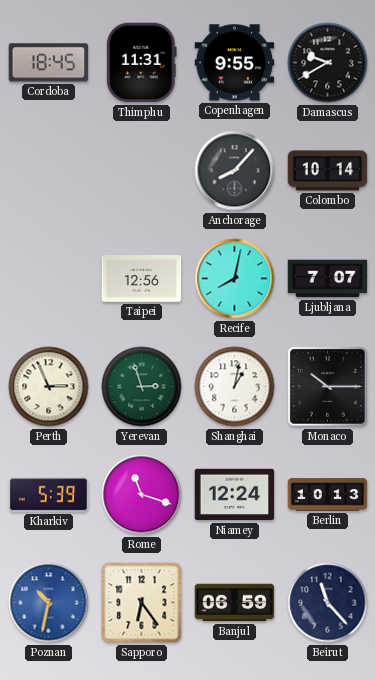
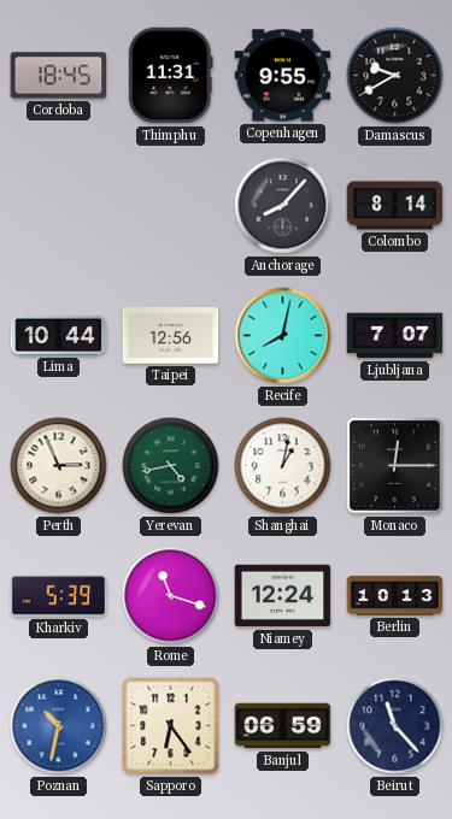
Colombo: 10:14 -> 8:14 (395, 206)
Lima: none -> 10:44 (59, 335)
Yerevan: 2:57 -> 4:43 (171, 466)
Monaco: 10:15 -> 12:15 (395, 466)
